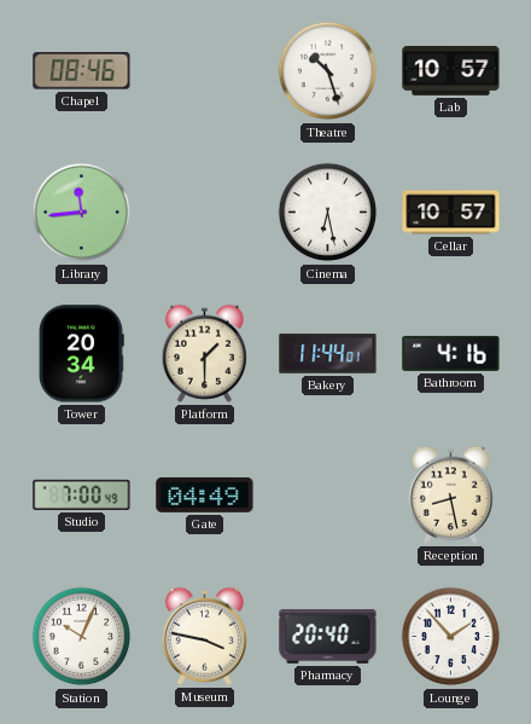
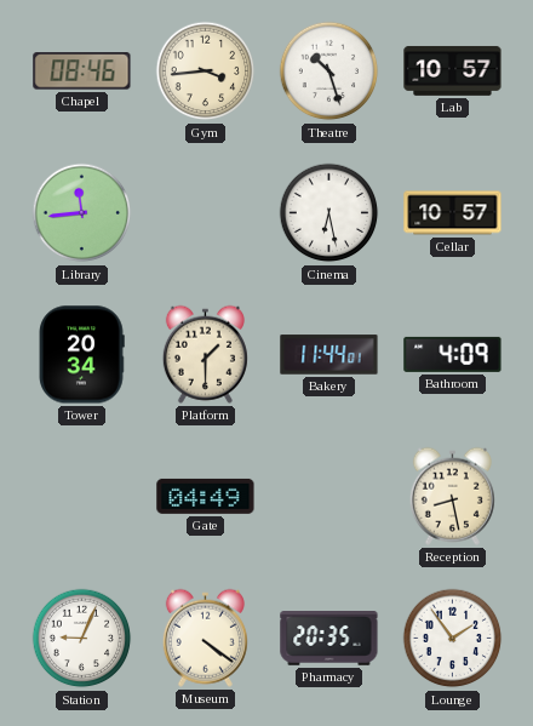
Gym: none -> 3:44 (206, 72)
Bathroom: 4:16 -> 4:09 (453, 354)
Studio: 7:00 -> none (82, 494)
Station: 10:04 -> 9:04 (82, 639)
Museum: 3:47 -> 4:21 (205, 638)
Pharmacy: 20:40 -> 20:35 (329, 639)
Lounge: 1:53 -> 1:54 (453, 639)
